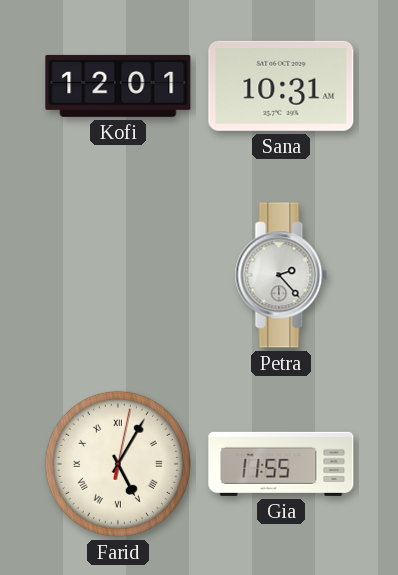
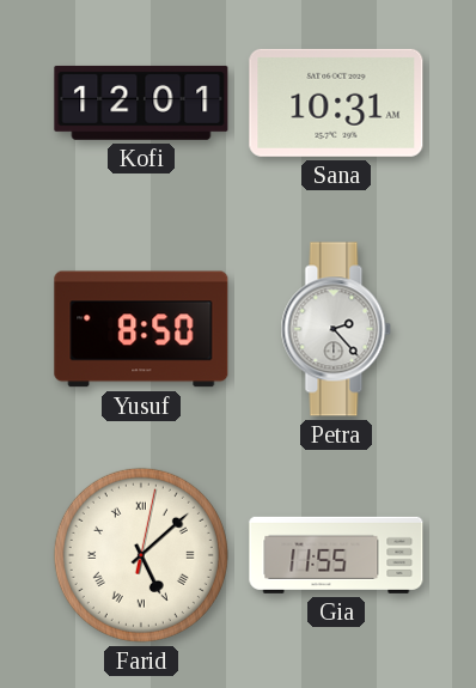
Yusuf: none -> 8:50 (141, 329)
Farid: 5:05 -> 5:08 (141, 555)
